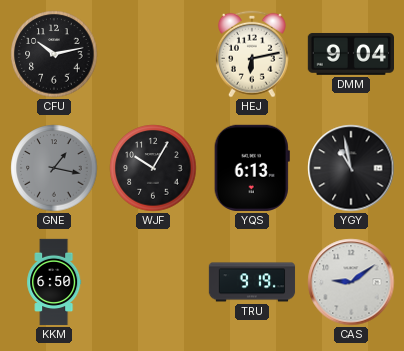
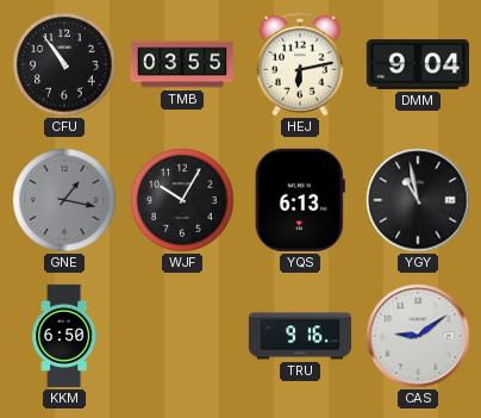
CFU: 10:13 -> 10:54 (64, 64)
TMB: none -> 03:55 (182, 64)
TRU: 9:19 -> 9:16 (300, 336)
